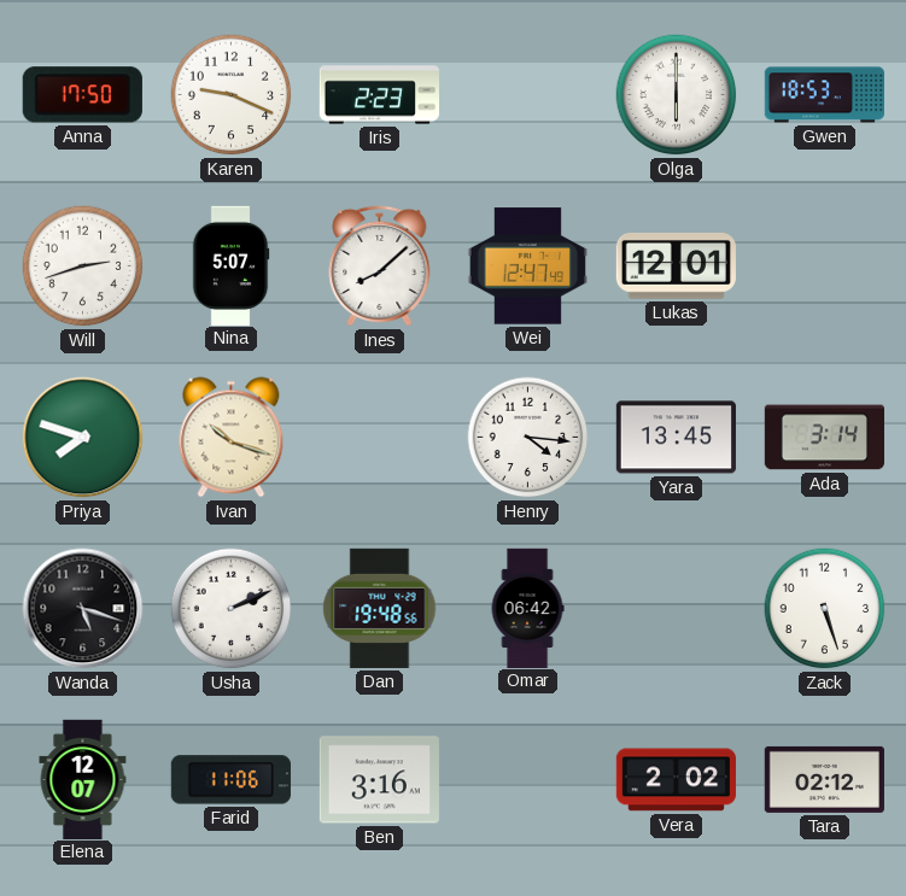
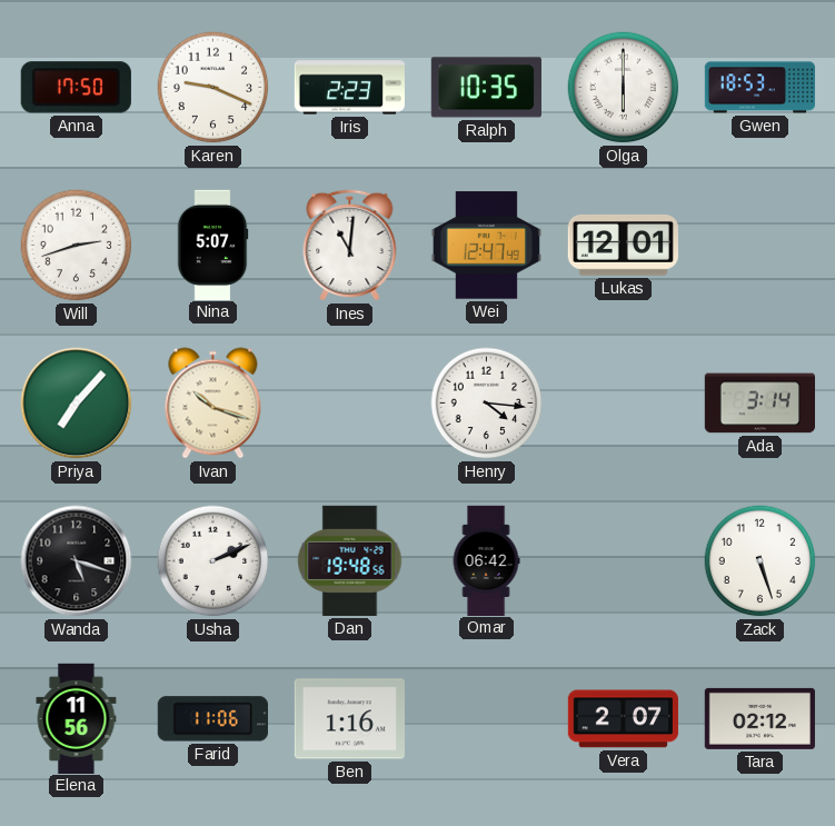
Ralph: none -> 10:35 (486, 88)
Ines: 8:08 -> 11:01 (350, 245)
Priya: 7:48 -> 7:07 (77, 404)
Yara: 13:45 -> none (676, 438)
Elena: 12:07 -> 11:56 (77, 718)
Ben: 3:16 -> 1:16 (349, 719)
Vera: 2:02 -> 2:07 (623, 719)
